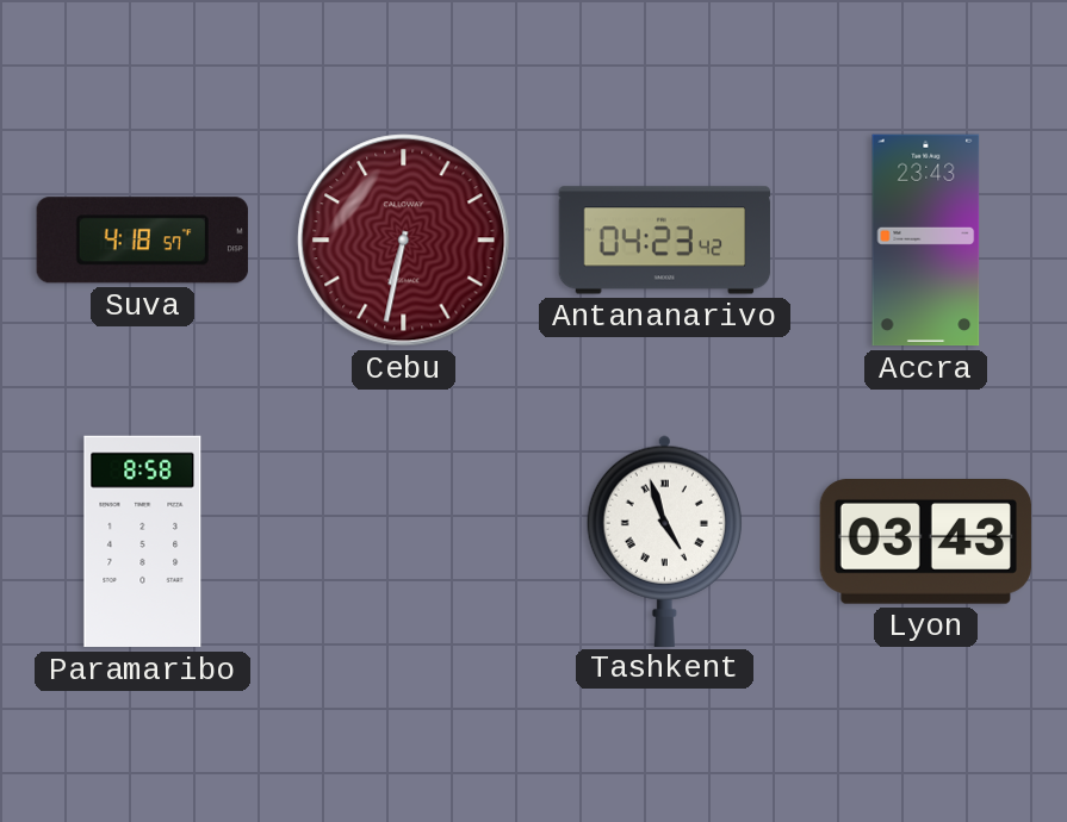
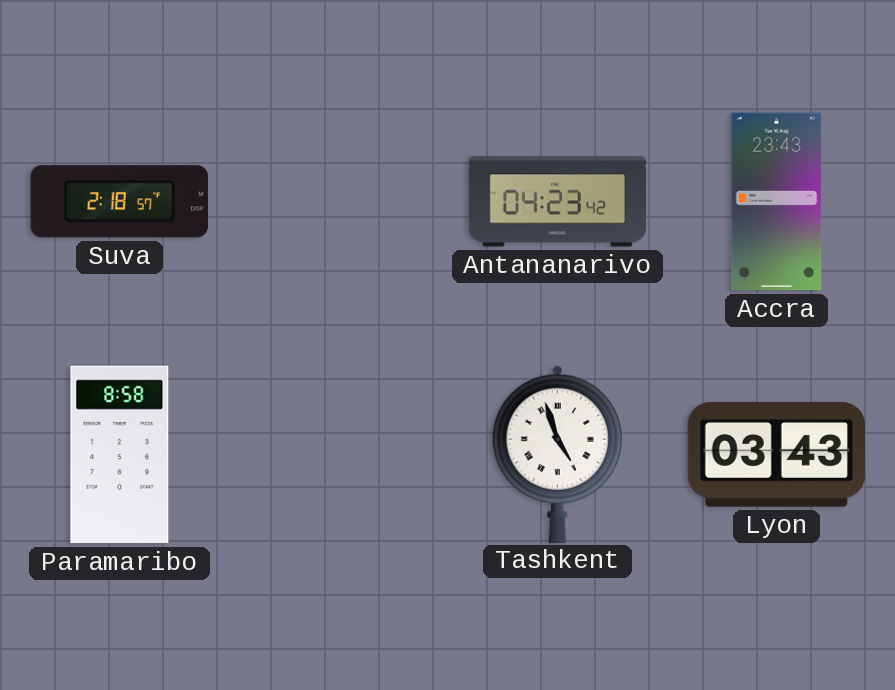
Suva: 4:18 -> 2:18 (119, 202)
Cebu: 6:32 -> none (404, 241)
